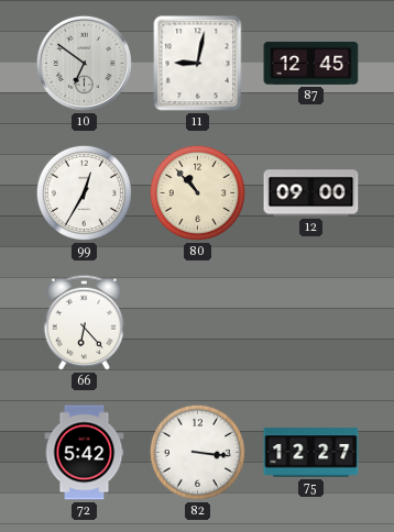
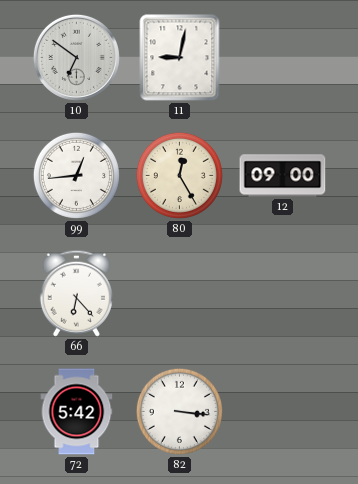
87: 12:45 -> none (311, 63)
99: 12:35 -> 12:44 (76, 175)
80: 10:53 -> 12:25 (179, 175)
75: 12:27 -> none (311, 453)
